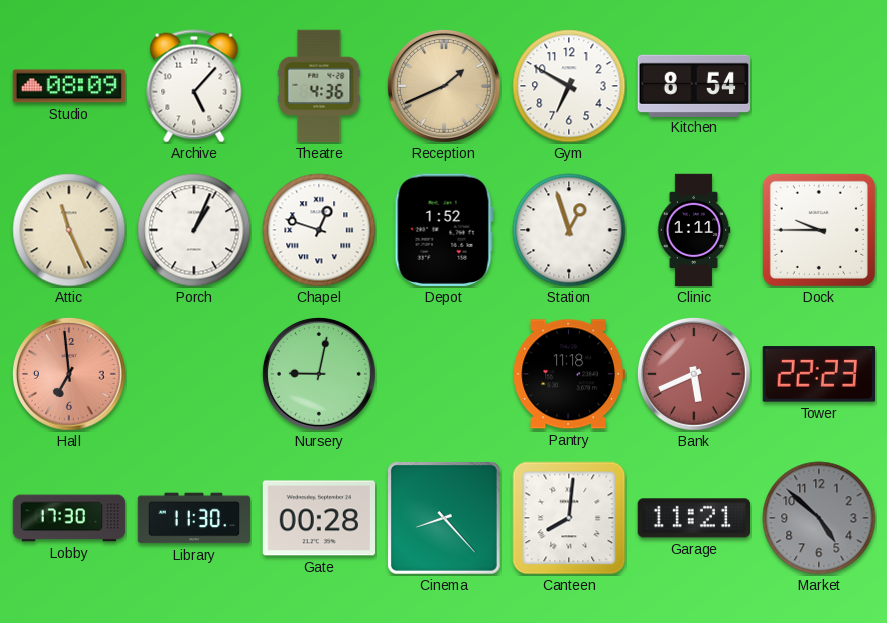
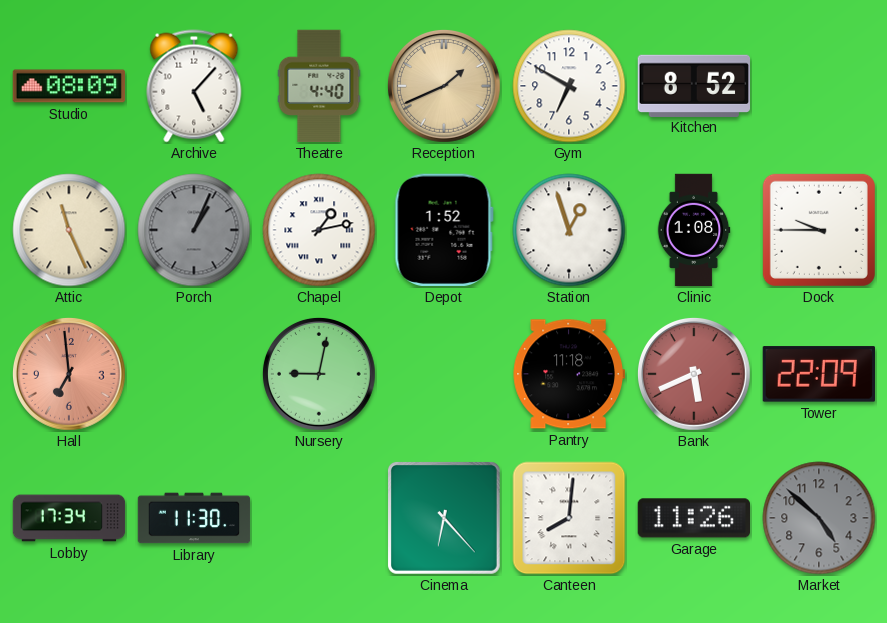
Theatre: 4:36 -> 4:40 (319, 86)
Kitchen: 8:54 -> 8:52 (693, 85)
Porch dial: white -> grey (194, 230)
Chapel: 12:48 -> 1:13 (319, 230)
Clinic: 1:11 -> 1:08 (694, 230)
Tower: 22:23 -> 22:09 (818, 374)
Lobby: 17:30 -> 17:34 (69, 518)
Gate: 00:28 -> none (318, 518)
Cinema: 8:23 -> 6:23 (444, 518)
Garage: 11:21 -> 11:26 (693, 518)
